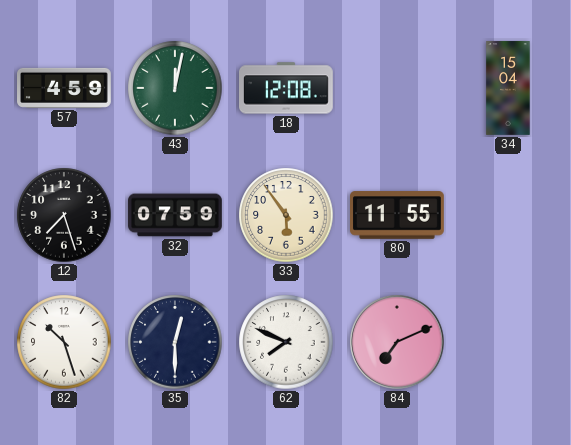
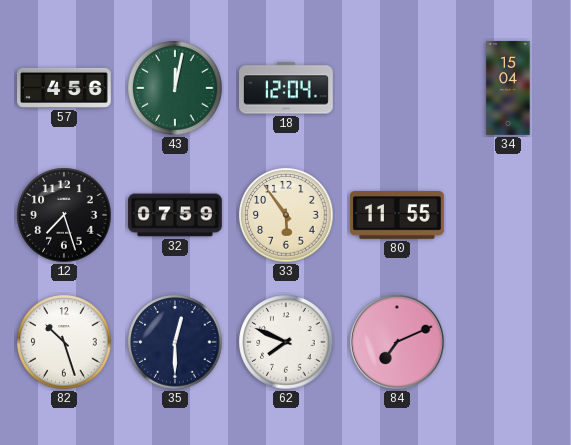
57: 4:59 -> 4:56 (64, 88)
18: 12:08 -> 12:04 (286, 88)
